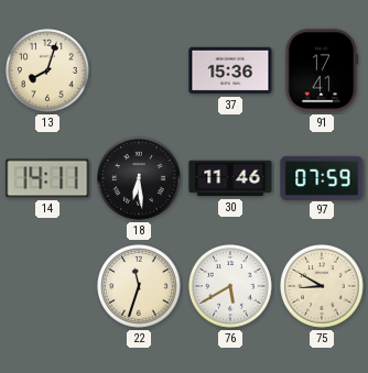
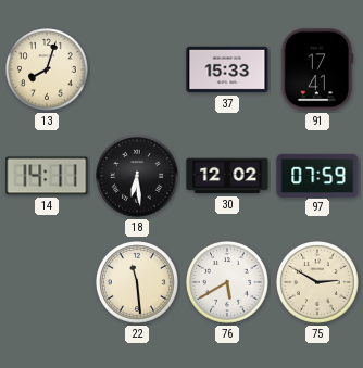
37: 15:36 -> 15:33 (227, 69)
30: 11:46 -> 12:02 (227, 176)
22: 11:33 -> 11:29 (138, 283)
75: 8:50 -> 2:50 (318, 283)
